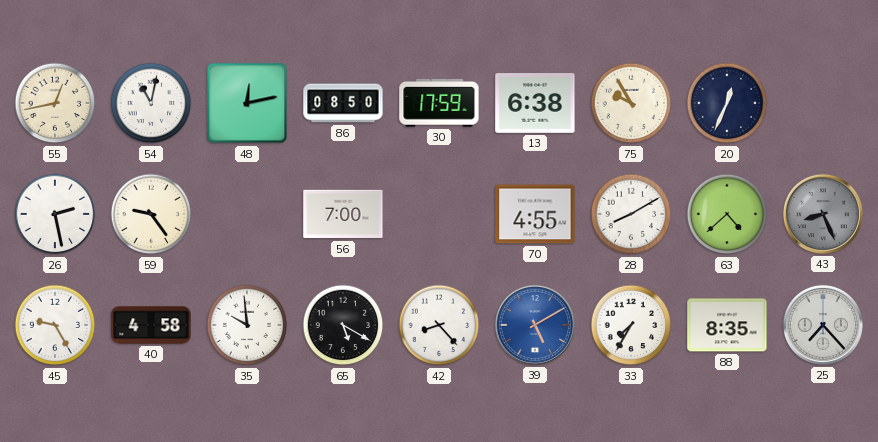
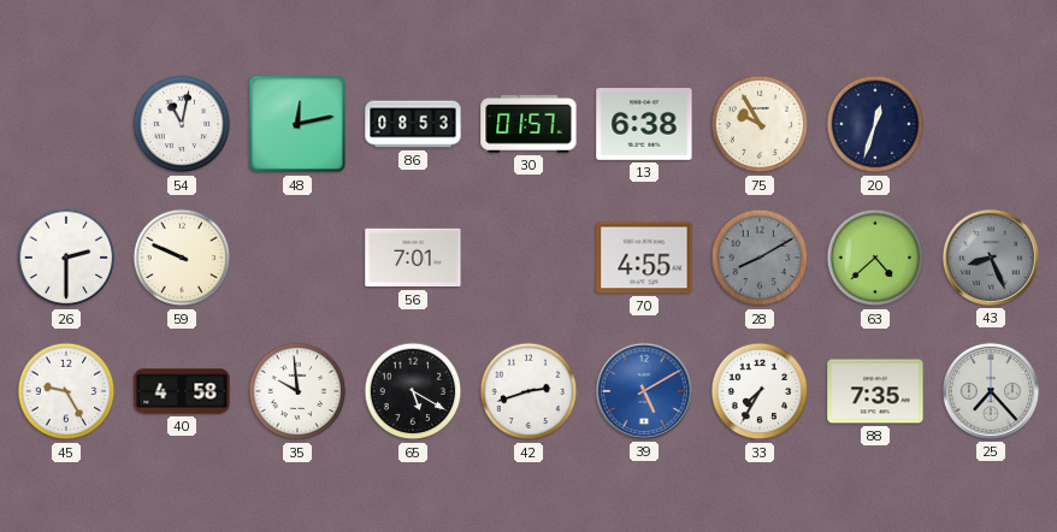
55: 12:43 -> none (55, 103)
86: 08:50 -> 08:53 (413, 124)
30: 17:59 -> 01:57 (528, 124)
20: 12:34 -> 12:33 (875, 124)
26: 2:28 -> 2:30 (66, 258)
59: 9:24 -> 9:49 (182, 258)
56: 7:00 -> 7:01 (413, 258)
28 dial: white -> grey (760, 258)
42: 8:23 -> 2:42 (528, 391)
88: 8:35 -> 7:35 (875, 391)
